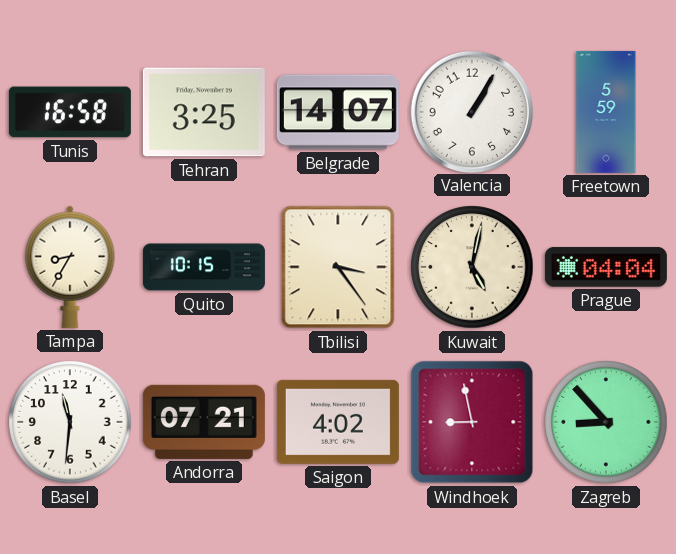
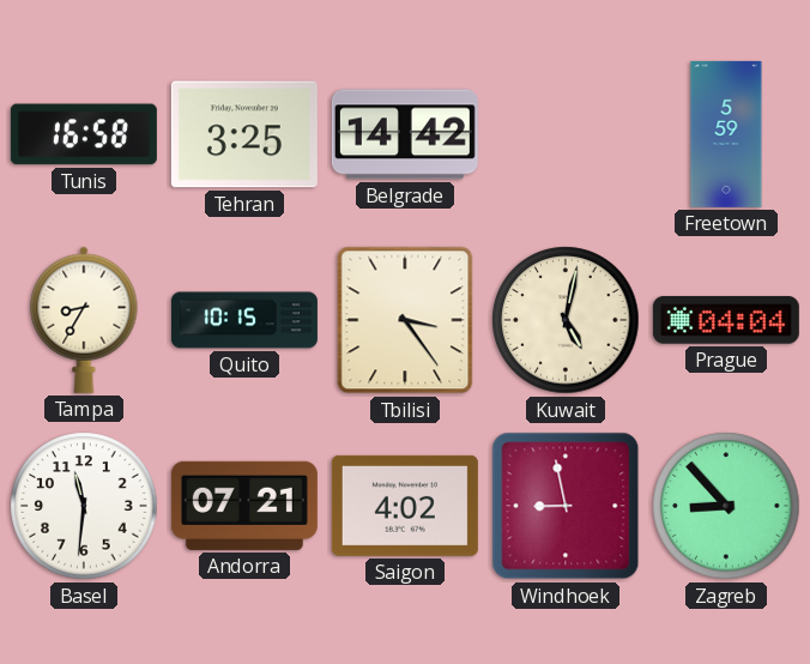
Belgrade: 14:07 -> 14:42 (405, 134)
Valencia: 1:05 -> none (471, 111)
